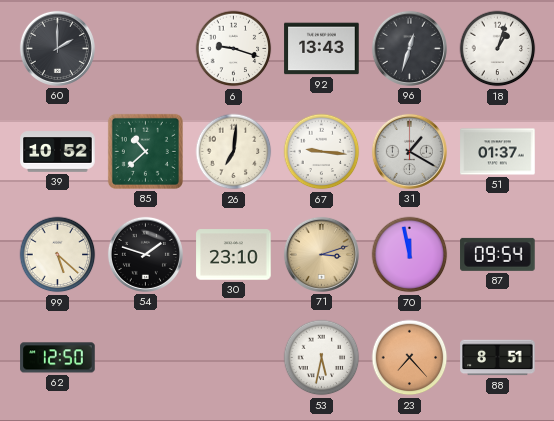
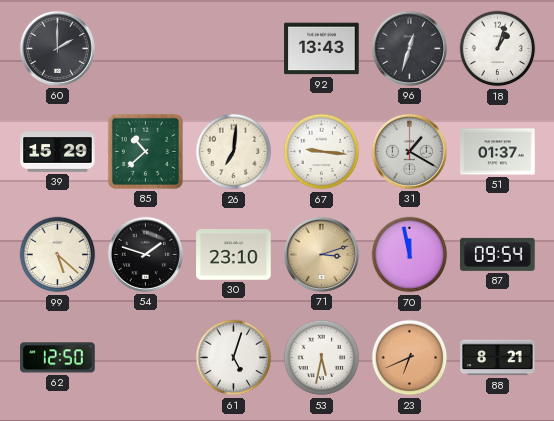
6: 9:18 -> none (234, 49)
39: 10:52 -> 15:29 (58, 152)
61: none -> 5:03 (234, 358)
23: 7:23 -> 6:41 (410, 358)
88: 8:51 -> 8:21 (498, 358)
